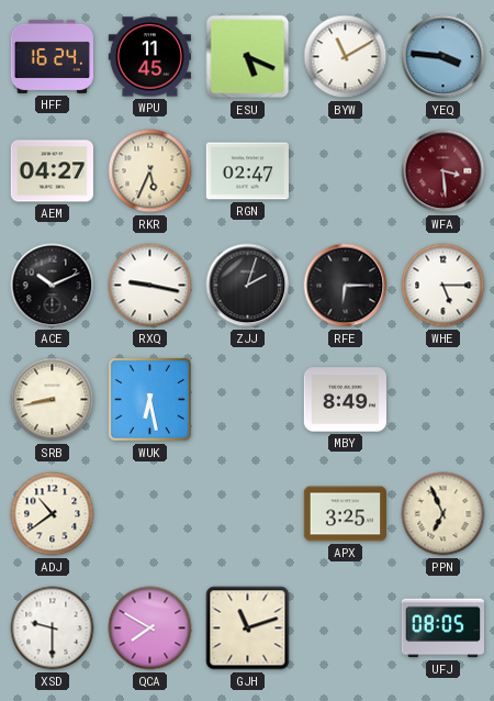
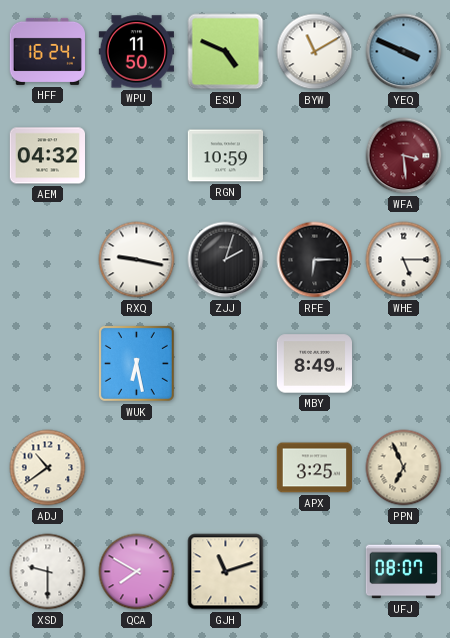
WPU: 11:45 -> 11:50 (136, 52)
ESU: 5:19 -> 4:49 (226, 52)
YEQ: 3:46 -> 3:49 (404, 52)
AEM: 04:27 -> 04:32 (47, 156)
RKR: 5:34 -> none (150, 171)
RGN: 02:47 -> 10:59 (225, 156)
ACE: 10:11 -> none (53, 286)
SRB: 8:43 -> none (53, 400)
UFJ: 08:05 -> 08:07 (403, 572)
